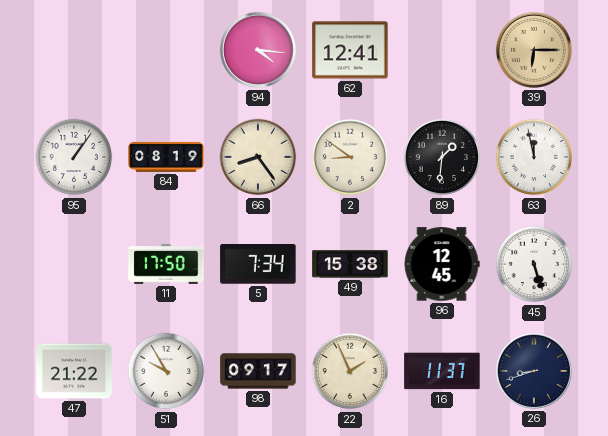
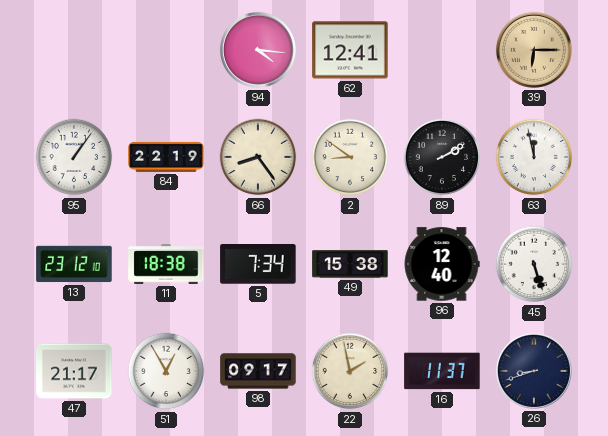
84: 08:19 -> 22:19 (166, 157)
89: 1:31 -> 2:10 (442, 157)
13: none -> 23:12 (74, 264)
11: 17:50 -> 18:38 (166, 264)
96: 12:45 -> 12:40 (442, 264)
47: 21:22 -> 21:17 (74, 371)
51: 9:55 -> 12:55 (166, 371)
22: 1:56 -> 1:58 (350, 371)
